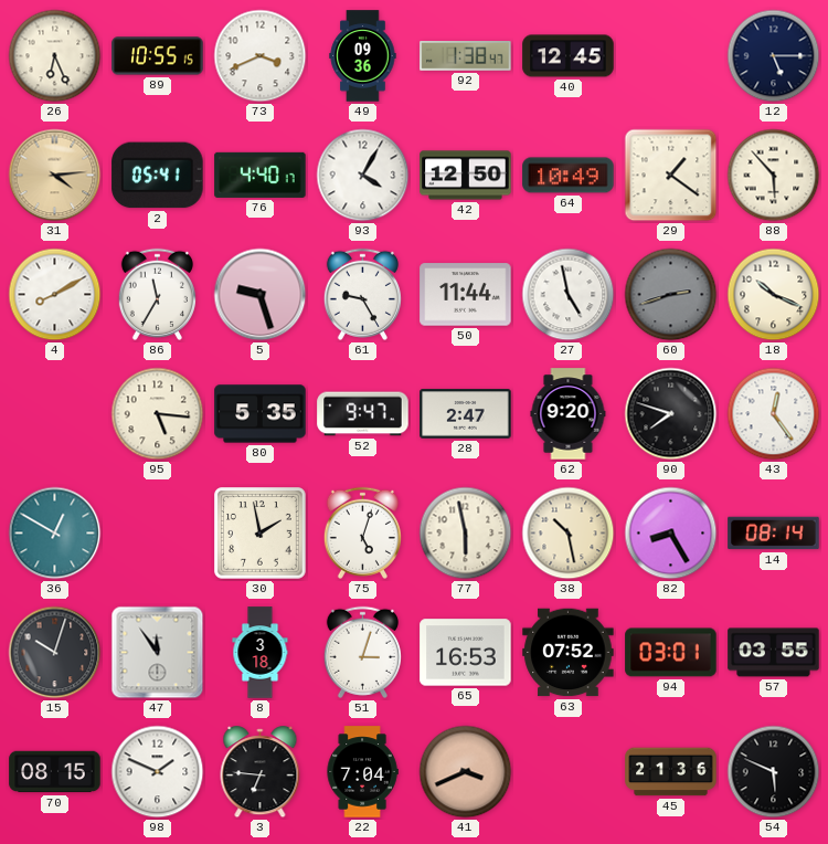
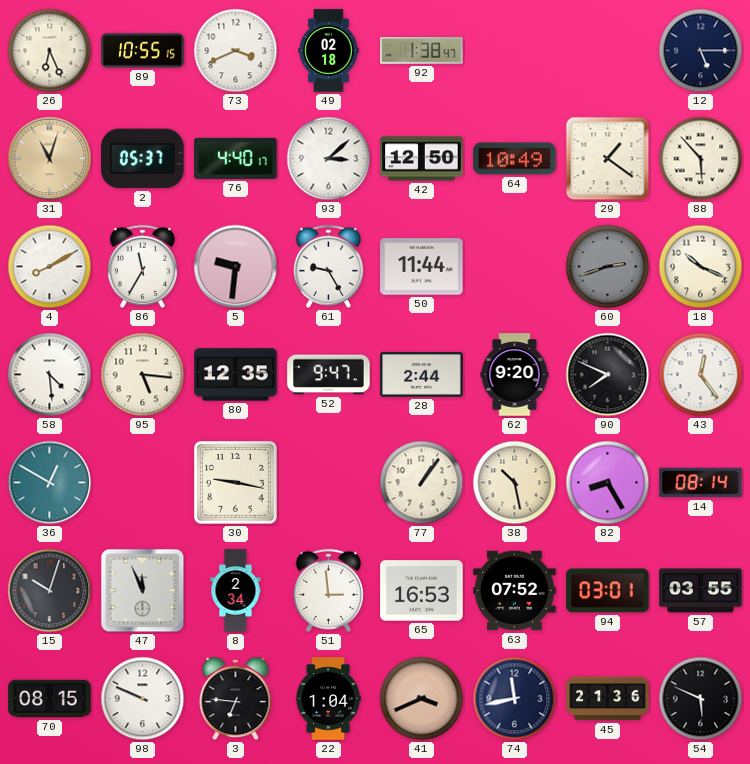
49: 09:36 -> 02:18 (329, 51)
40: 12:45 -> none (569, 56)
31: 4:14 -> 11:03 (50, 159)
2: 05:41 -> 05:37 (143, 159)
93: 4:05 -> 3:08 (329, 159)
5: 9:27 -> 9:31 (236, 267)
27: 4:58 -> none (569, 295)
58: none -> 4:29 (50, 375)
80: 5:35 -> 12:35 (236, 375)
28: 2:47 -> 2:44 (422, 375)
90: 7:48 -> 7:49 (608, 375)
30: 1:58 -> 9:17 (236, 483)
75: 5:03 -> none (362, 532)
77: 5:58 -> 1:06 (422, 483)
47: 11:54 -> 11:56 (143, 591)
8: 3:18 -> 2:34 (236, 591)
51: 3:03 -> 2:59 (328, 590)
98: 1:49 -> 9:49 (143, 699)
22: 7:04 -> 1:04 (328, 699)
74: none -> 11:43 (515, 699)
